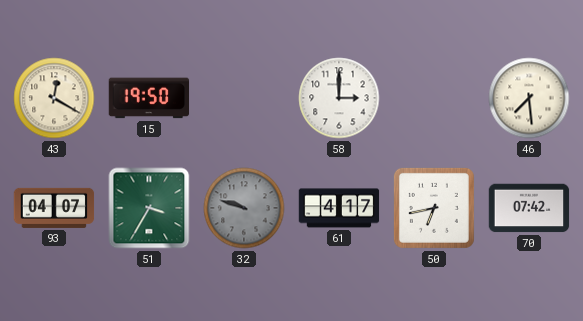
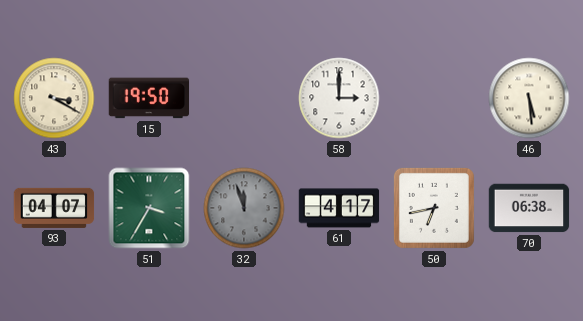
43: 12:20 -> 3:20 (54, 98)
46: 7:29 -> 5:29 (529, 98)
32: 9:48 -> 11:57 (244, 208)
70: 07:42 -> 06:38 (529, 208)
